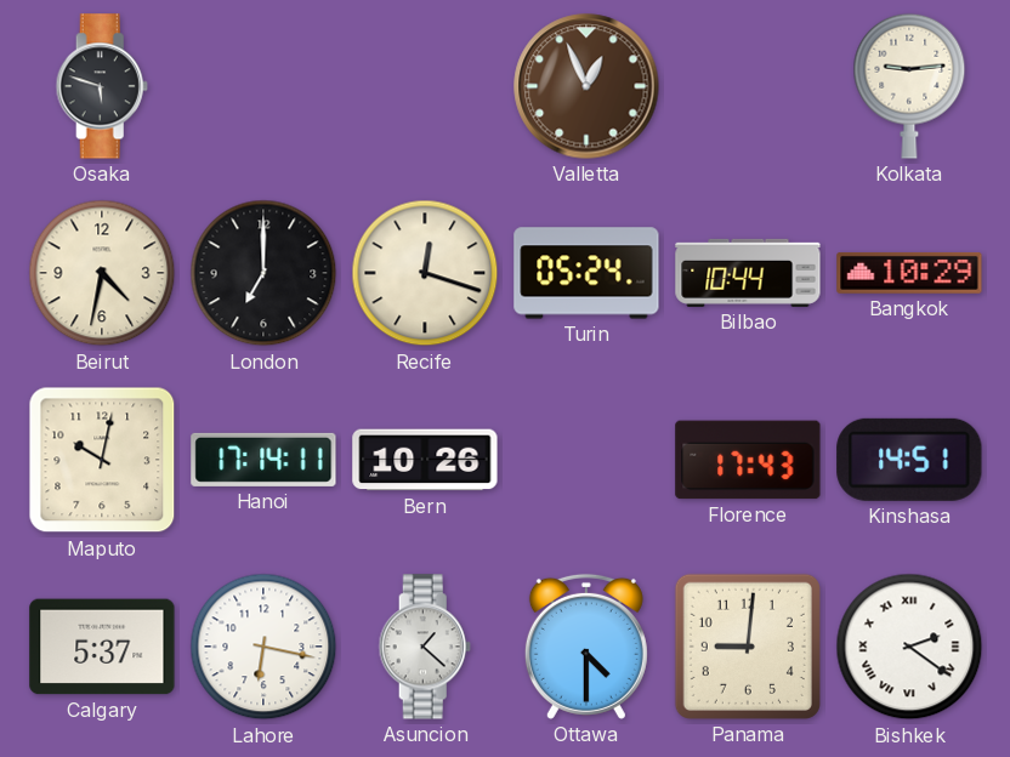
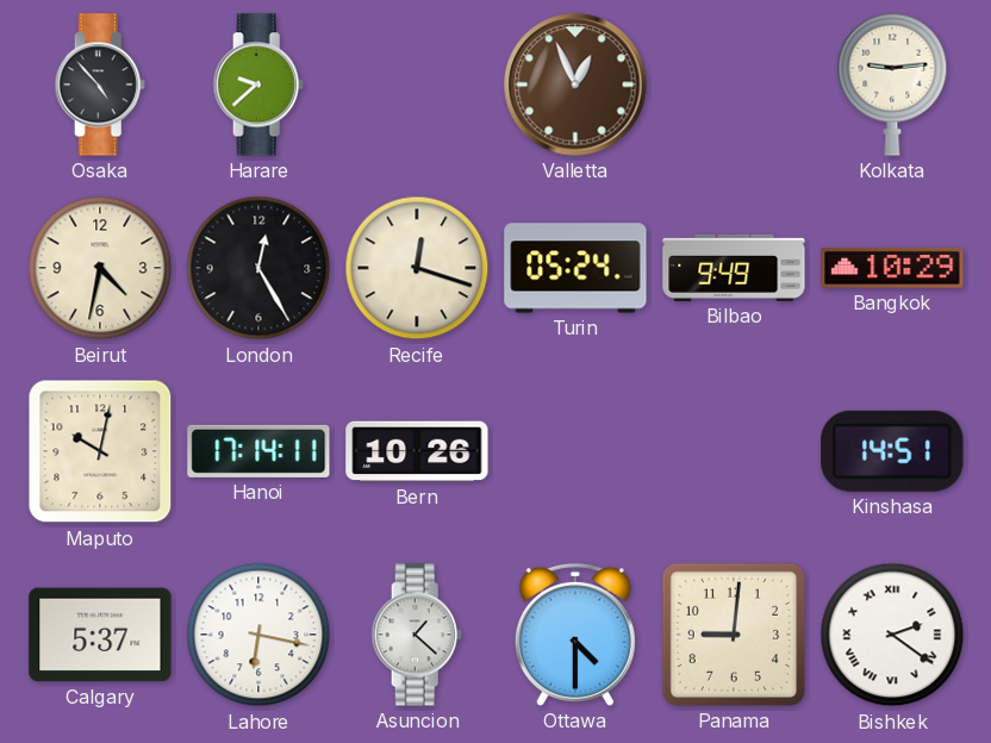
Osaka: 5:48 -> 4:53 (100, 85)
Harare: none -> 9:38 (258, 85)
London: 7:00 -> 12:25 (258, 268)
Bilbao: 10:44 -> 9:49 (734, 268)
Florence: 17:43 -> none (748, 460)
